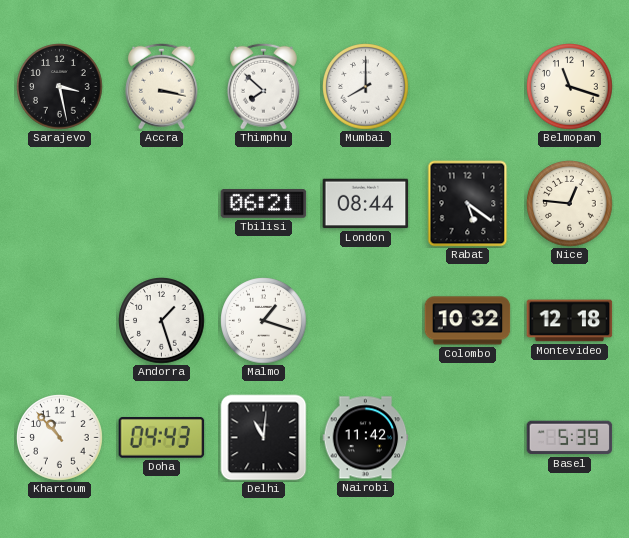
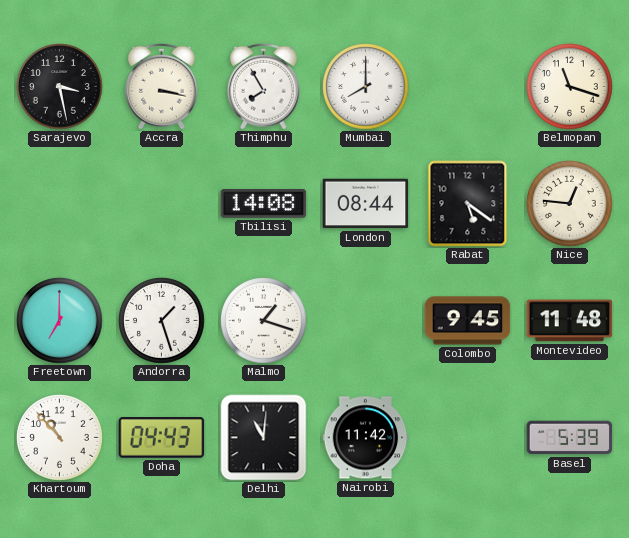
Thimphu: 7:52 -> 7:55 (263, 86)
Tbilisi: 06:21 -> 14:08 (264, 204)
Freetown: none -> 7:00 (60, 321)
Colombo: 10:32 -> 9:45 (468, 321)
Montevideo: 12:18 -> 11:48 (570, 321)
